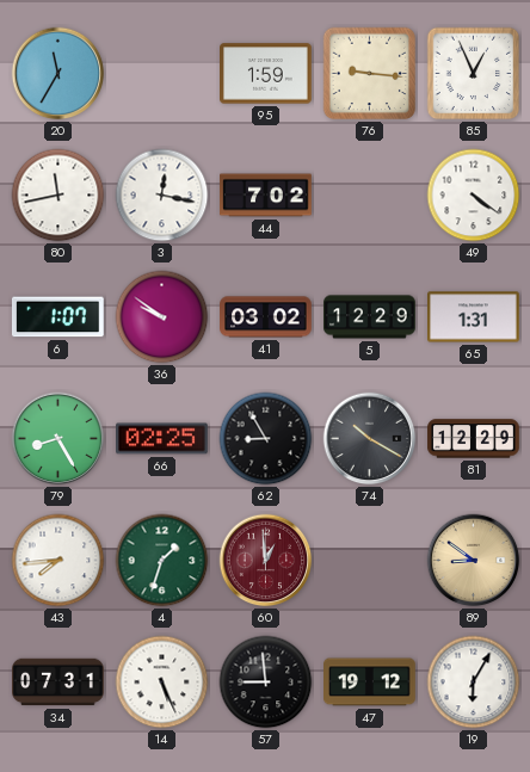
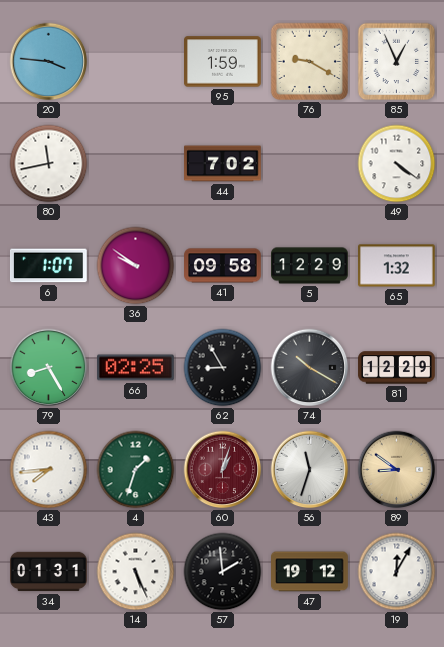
20: 11:35 -> 3:46 (49, 62)
76: 9:16 -> 9:20 (310, 62)
3: 12:17 -> none (162, 196)
41: 03:02 -> 09:58 (223, 266)
65: 1:31 -> 1:32 (397, 266)
60: 12:59 -> 1:03 (223, 470)
56: none -> 11:33 (310, 470)
34: 07:31 -> 01:31 (49, 572)
57: 8:59 -> 1:59 (223, 572)
19: 6:05 -> 12:05 (397, 572)
